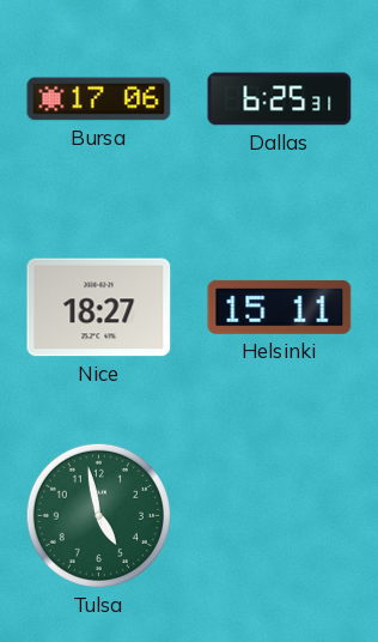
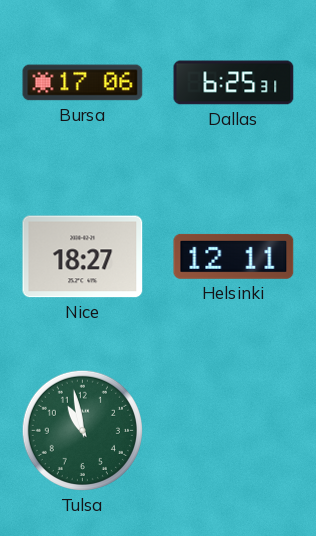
Helsinki: 15:11 -> 12:11 (234, 256)
Tulsa: 4:58 -> 10:58 (82, 430)
